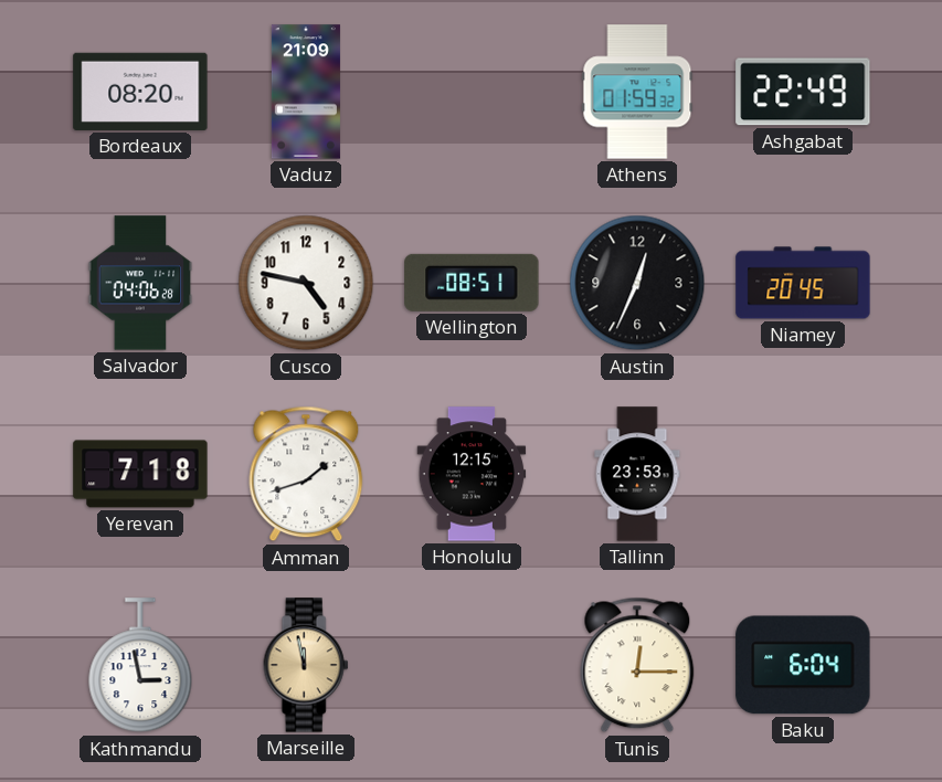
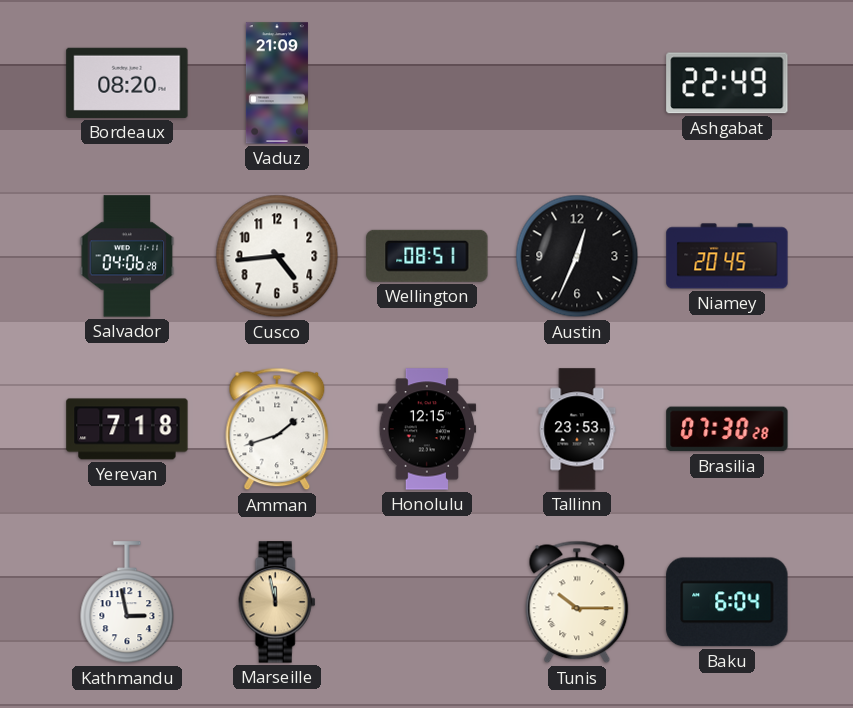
Athens: 01:59 -> none (637, 92)
Cusco: 4:47 -> 4:44 (277, 256)
Brasilia: none -> 07:30 (727, 429)
Tunis: 12:15 -> 10:15 (577, 602)
